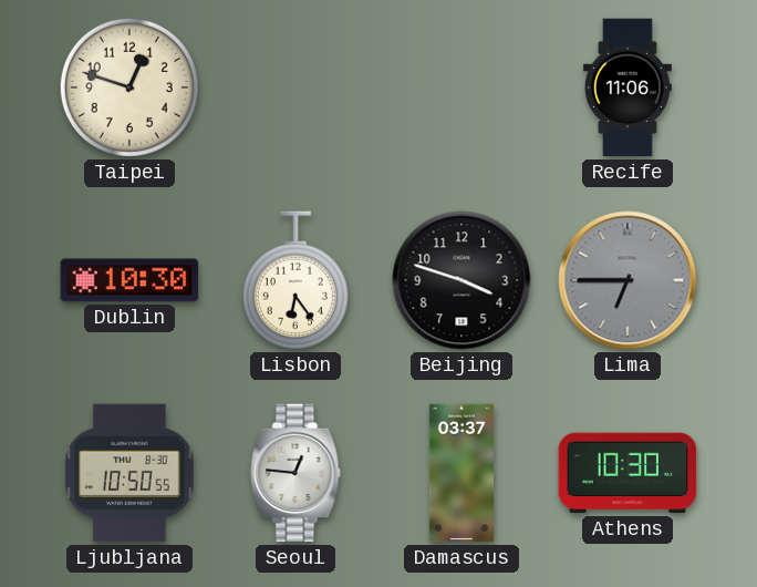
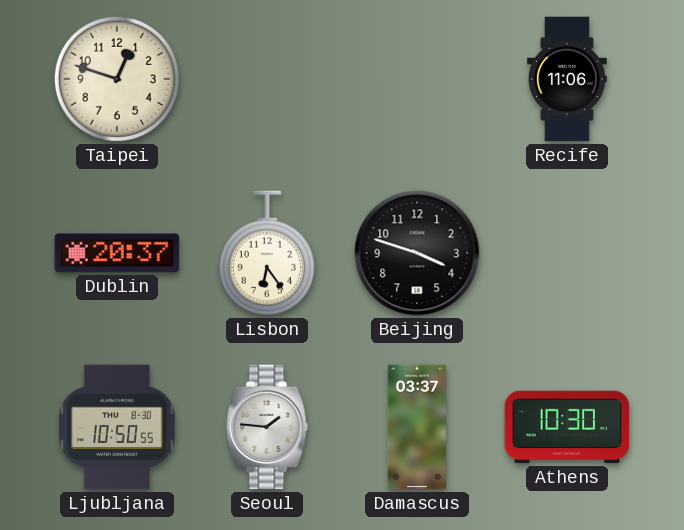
Dublin: 10:30 -> 20:37 (117, 253)
Lima: 6:45 -> none (628, 280)
Seoul: 12:46 -> 1:46 (267, 427)
